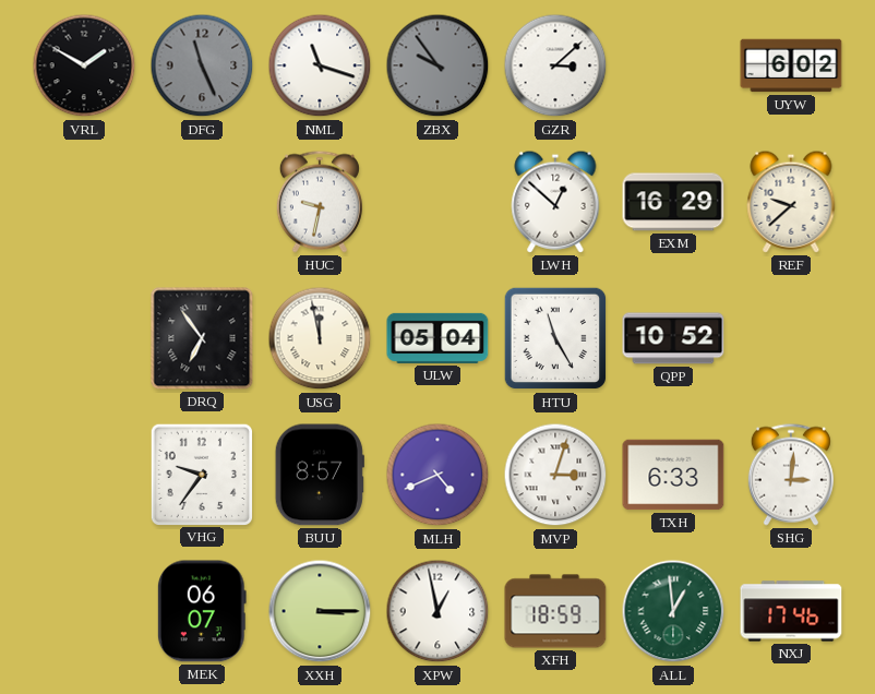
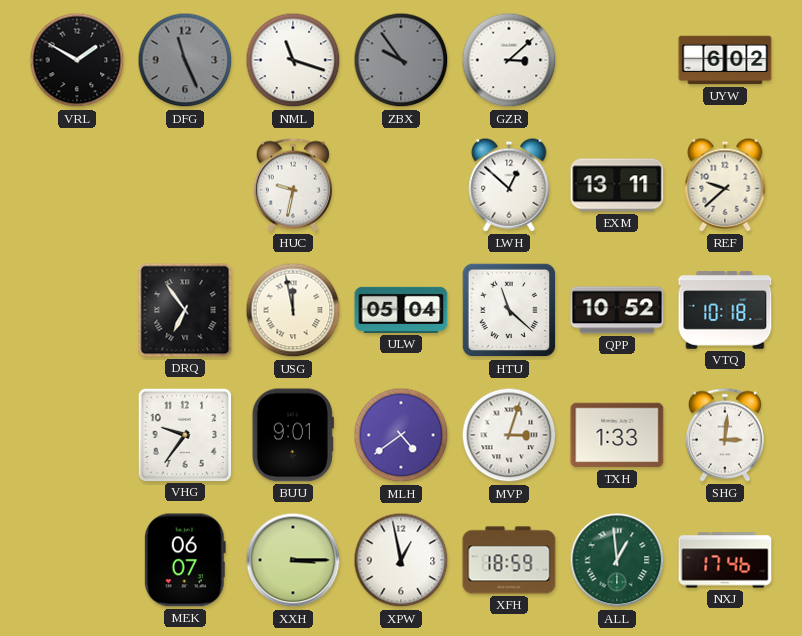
EXM: 16:29 -> 13:11 (617, 185)
HTU: 11:25 -> 11:22 (509, 310)
VTQ: none -> 10:18 (725, 310)
BUU: 8:57 -> 9:01 (293, 435)
MLH: 4:41 -> 4:39 (401, 435)
TXH: 6:33 -> 1:33 (617, 435)
